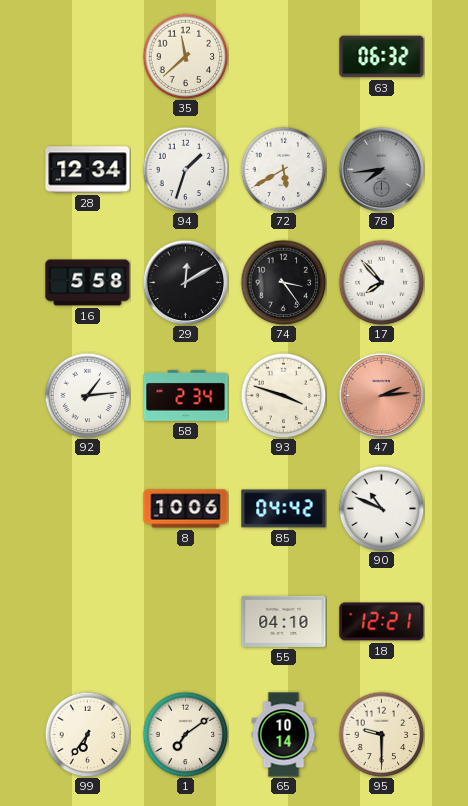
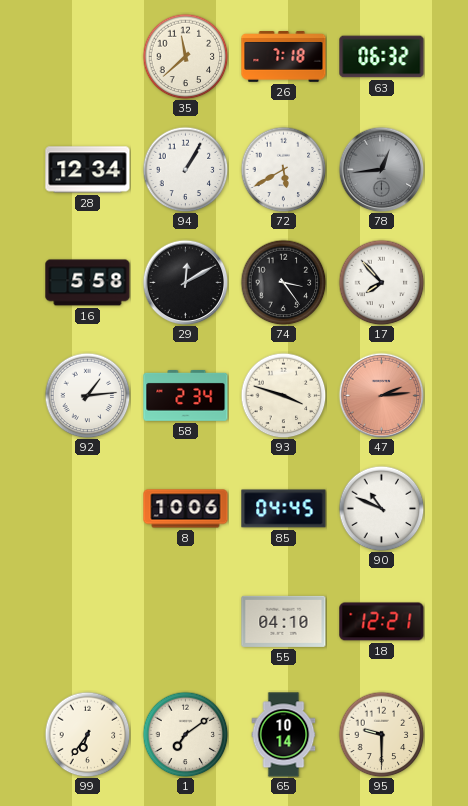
26: none -> 7:18 (284, 57)
94: 1:33 -> 1:05 (185, 169)
78: 7:44 -> 12:44 (381, 169)
85: 04:42 -> 04:45 (284, 509)
